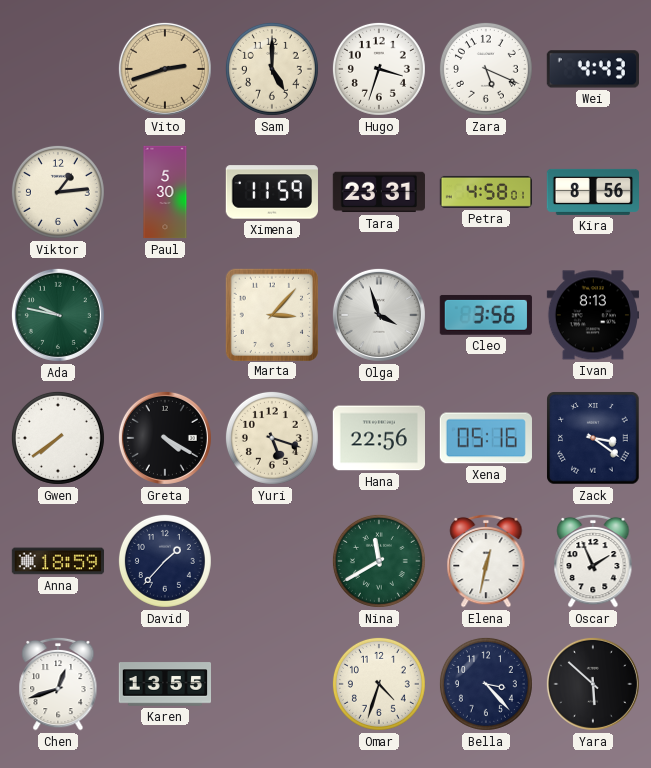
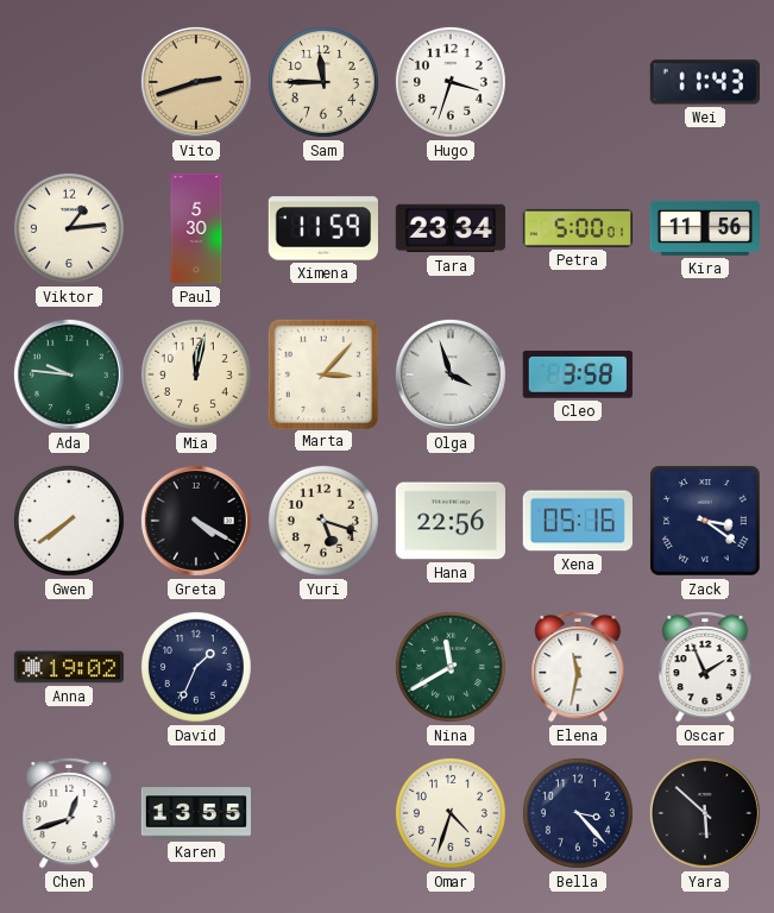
Sam: 5:00 -> 11:45 (323, 82)
Zara: 5:19 -> none (486, 69)
Wei: 4:43 -> 11:43 (705, 82)
Tara: 23:31 -> 23:34 (451, 228)
Petra: 4:58 -> 5:00 (577, 228)
Kira: 8:56 -> 11:56 (704, 228)
Ada: 9:47 -> 9:46 (69, 374)
Mia: none -> 12:02 (196, 374)
Cleo: 3:56 -> 3:58 (578, 374)
Ivan: 8:13 -> none (592, 315)
Anna: 18:59 -> 19:02 (68, 667)
David: 1:37 -> 1:34 (196, 667)
Elena: 12:32 -> 11:32 (578, 667)
